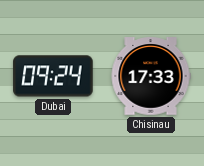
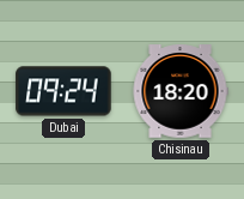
Chisinau: 17:33 -> 18:20 (181, 91)
